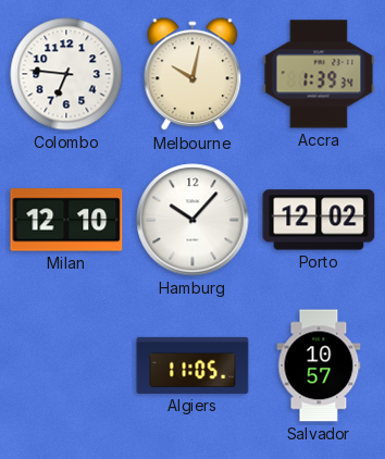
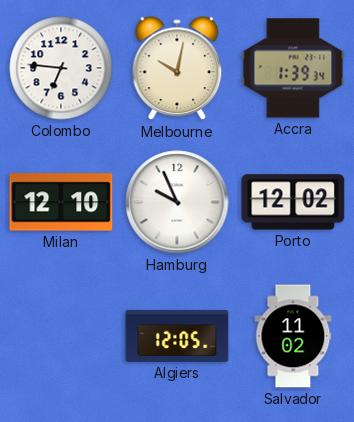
Hamburg: 10:07 -> 9:56 (177, 202)
Algiers: 11:05 -> 12:05 (177, 336)
Salvador: 10:57 -> 11:02 (293, 336)
